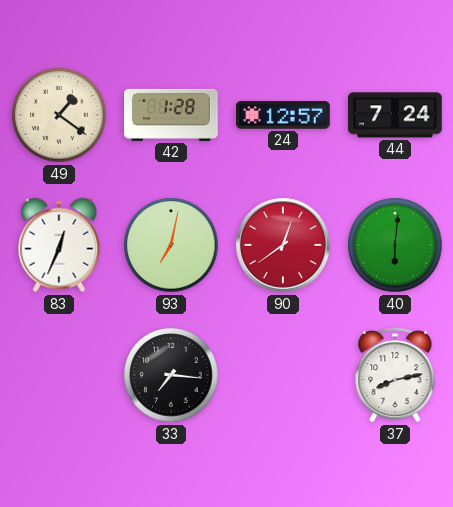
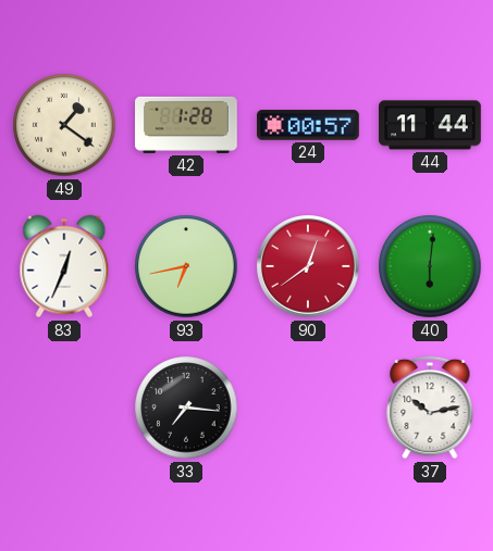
24: 12:57 -> 00:57 (309, 125)
44: 7:24 -> 11:44 (431, 125)
93: 7:02 -> 6:43 (186, 266)
37: 8:13 -> 10:13 (430, 408)
